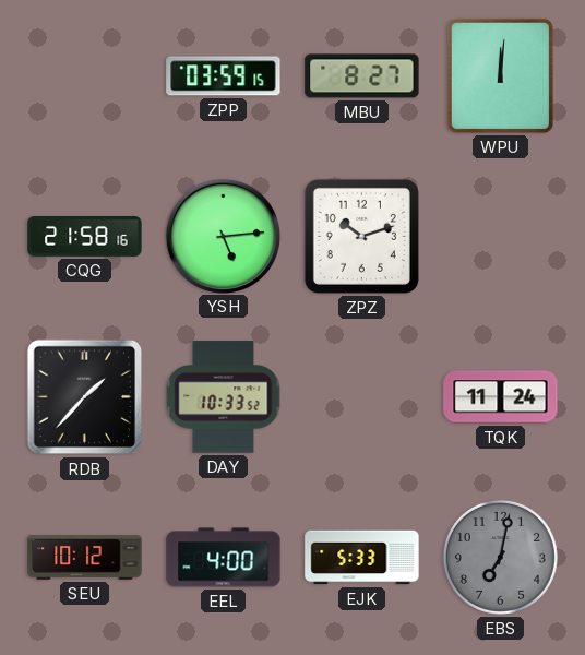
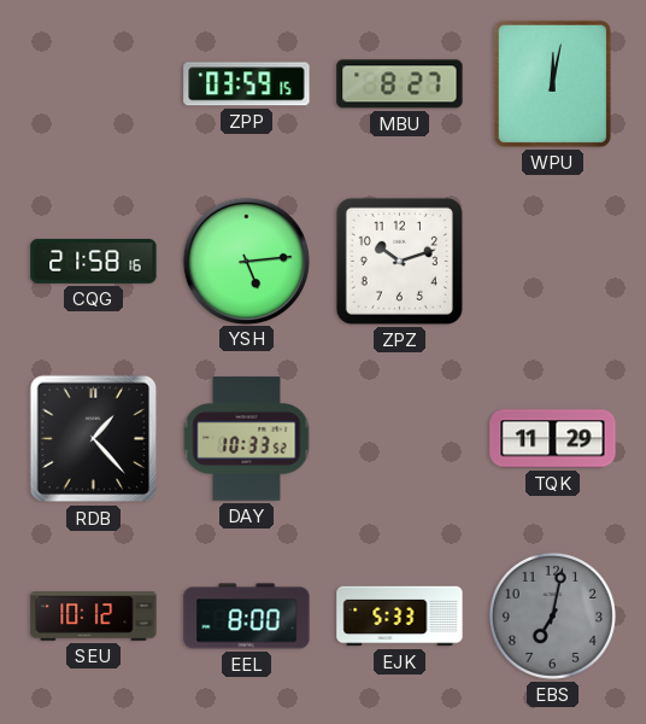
WPU: 12:01 -> 12:02 (552, 83)
RDB: 1:37 -> 1:23 (94, 439)
TQK: 11:24 -> 11:29 (553, 439)
EEL: 4:00 -> 8:00 (247, 617)
